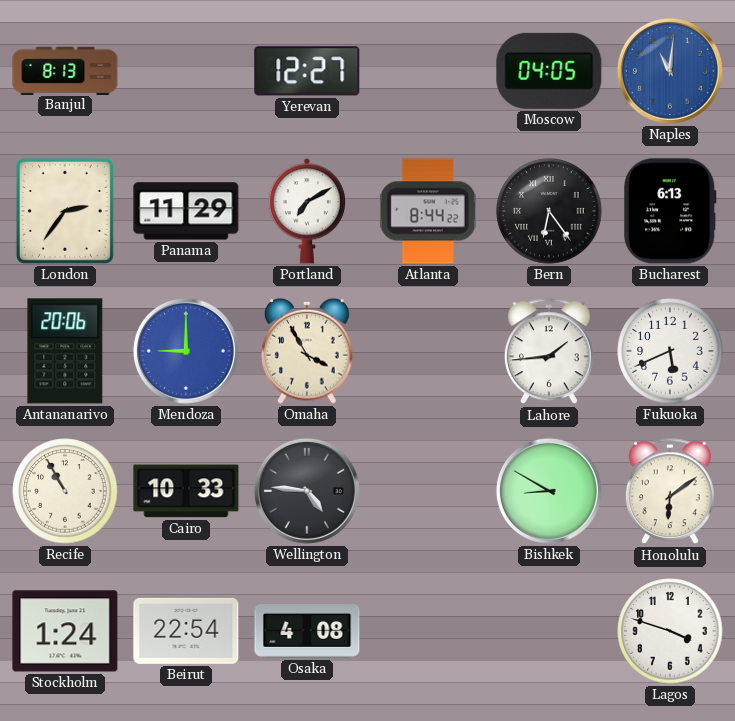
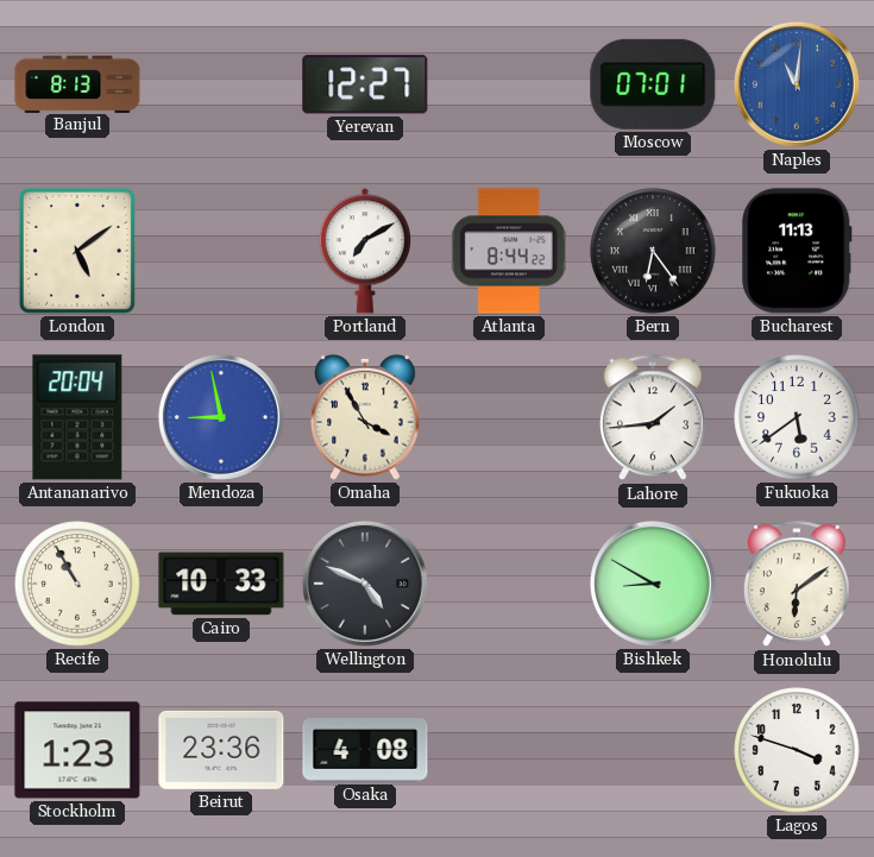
Moscow: 04:05 -> 07:01 (653, 84)
London: 2:36 -> 5:09 (77, 251)
Panama: 11:29 -> none (186, 211)
Bucharest: 6:13 -> 11:13 (797, 251)
Antananarivo: 20:06 -> 20:04 (77, 417)
Mendoza: 9:00 -> 8:58 (221, 417)
Fukuoka: 5:41 -> 5:39 (797, 417)
Wellington: 4:46 -> 4:49 (365, 584)
Stockholm: 1:24 -> 1:23 (77, 750)
Beirut: 22:54 -> 23:36 (221, 750)
